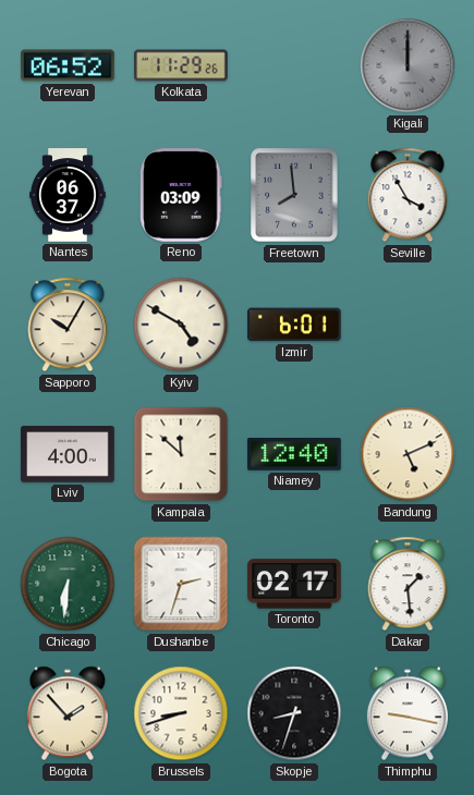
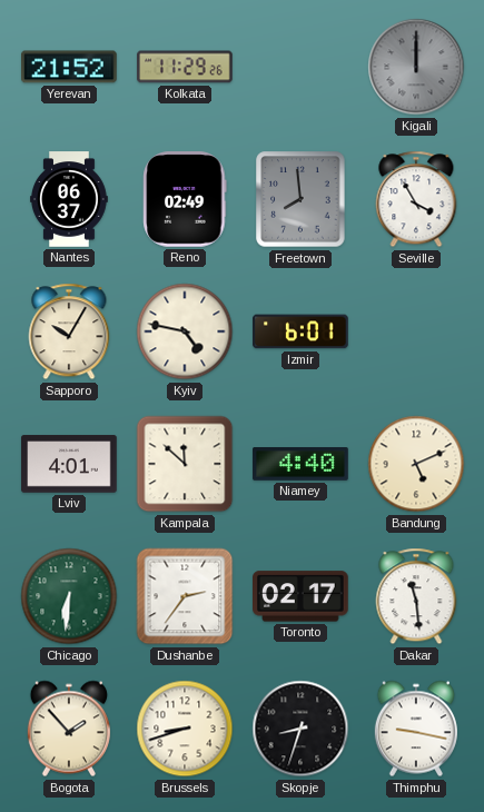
Yerevan: 06:52 -> 21:52 (70, 67)
Reno: 03:09 -> 02:49 (185, 199)
Kyiv: 4:50 -> 4:47 (185, 331)
Lviv: 4:00 -> 4:01 (69, 464)
Niamey: 12:40 -> 4:40 (300, 465)
Dushanbe: 2:33 -> 2:36 (185, 596)
Dakar: 1:29 -> 11:29 (416, 596)
